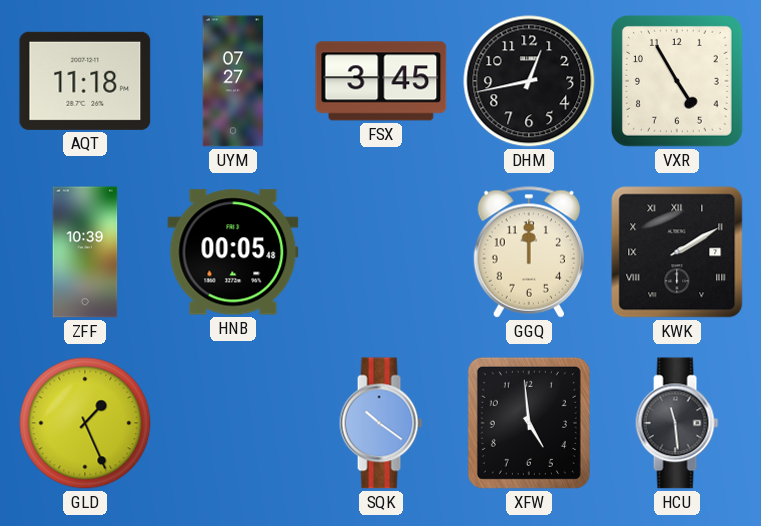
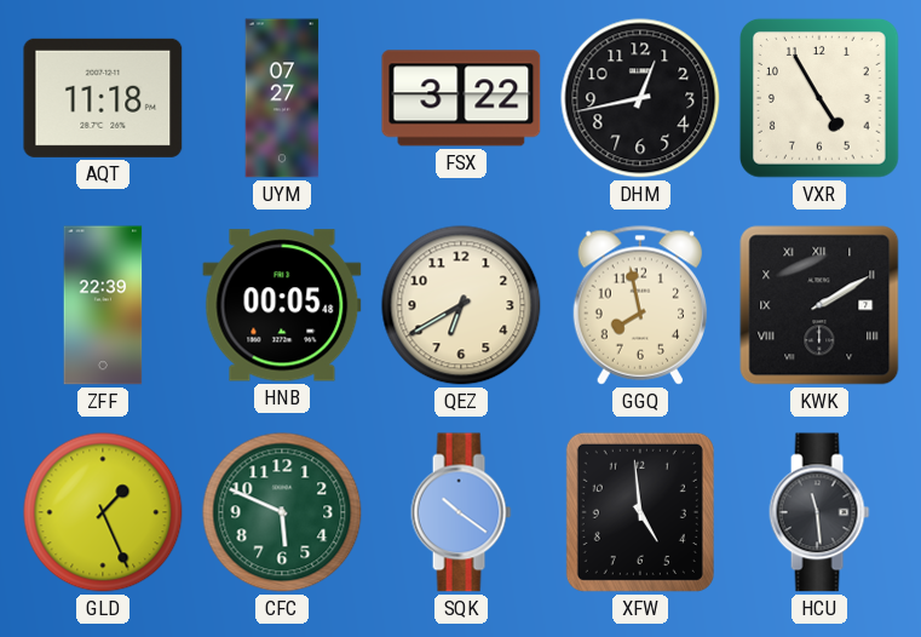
FSX: 3:45 -> 3:22 (461, 98)
ZFF: 10:39 -> 22:39 (103, 305)
QEZ: none -> 6:40 (461, 305)
GGQ: 12:00 -> 7:58 (639, 305)
CFC: none -> 5:49 (282, 512)
